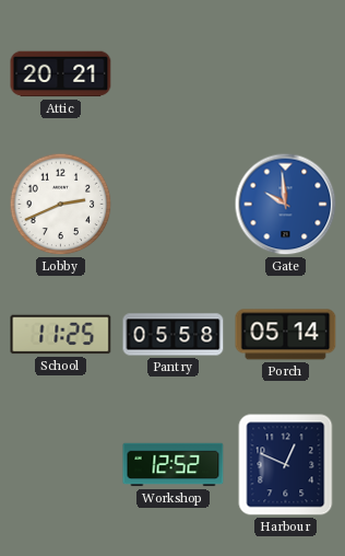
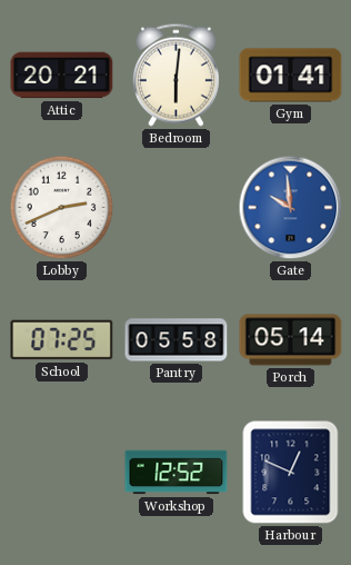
Bedroom: none -> 6:01 (175, 75)
Gym: none -> 01:41 (291, 76)
School: 11:25 -> 07:25 (62, 340)
